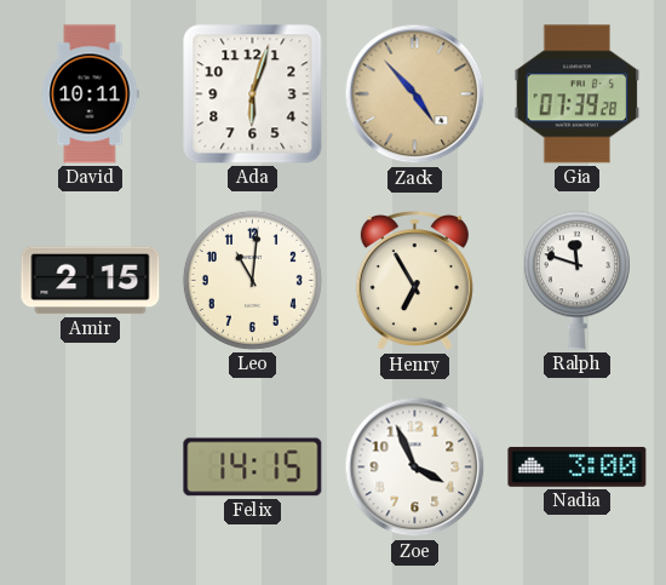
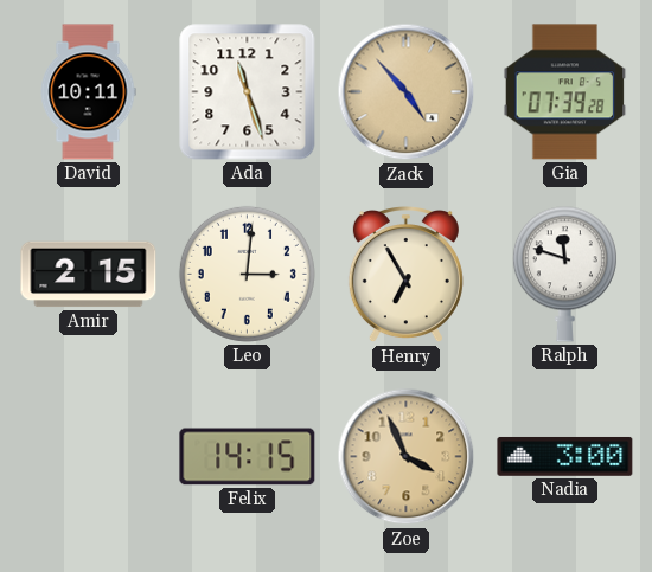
Ada: 6:03 -> 11:27 (248, 92)
Leo: 11:01 -> 3:01 (247, 274)
Zoe dial: white -> champagne (407, 457)
